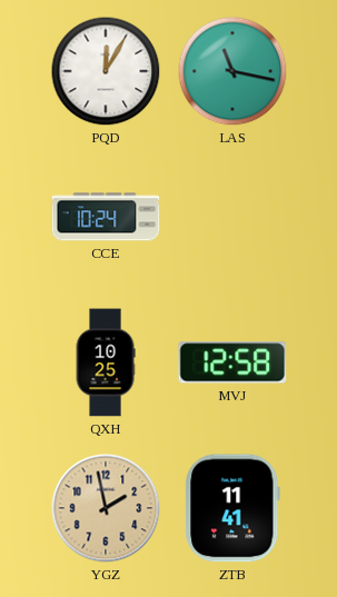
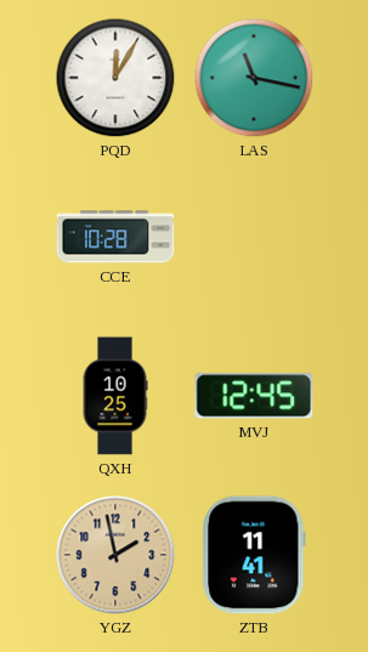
CCE: 10:24 -> 10:28 (115, 237)
MVJ: 12:58 -> 12:45 (254, 396)
